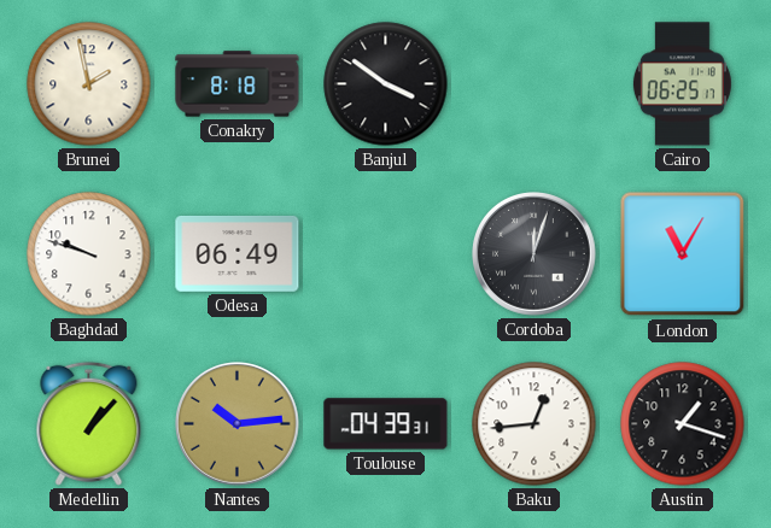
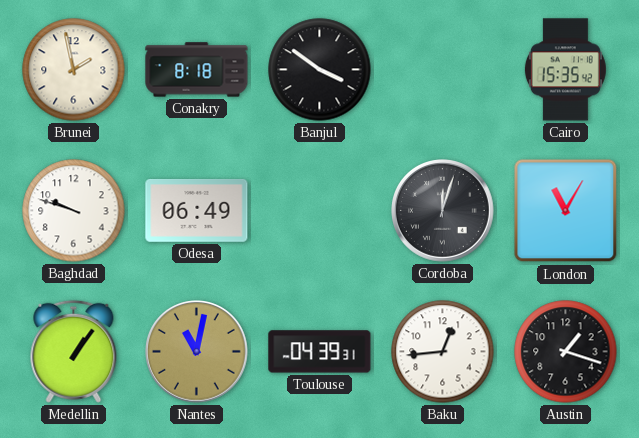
Cairo: 06:25 -> 15:35 (565, 70)
Medellin: 1:07 -> 1:06 (74, 351)
Nantes: 10:14 -> 11:02 (197, 352)
